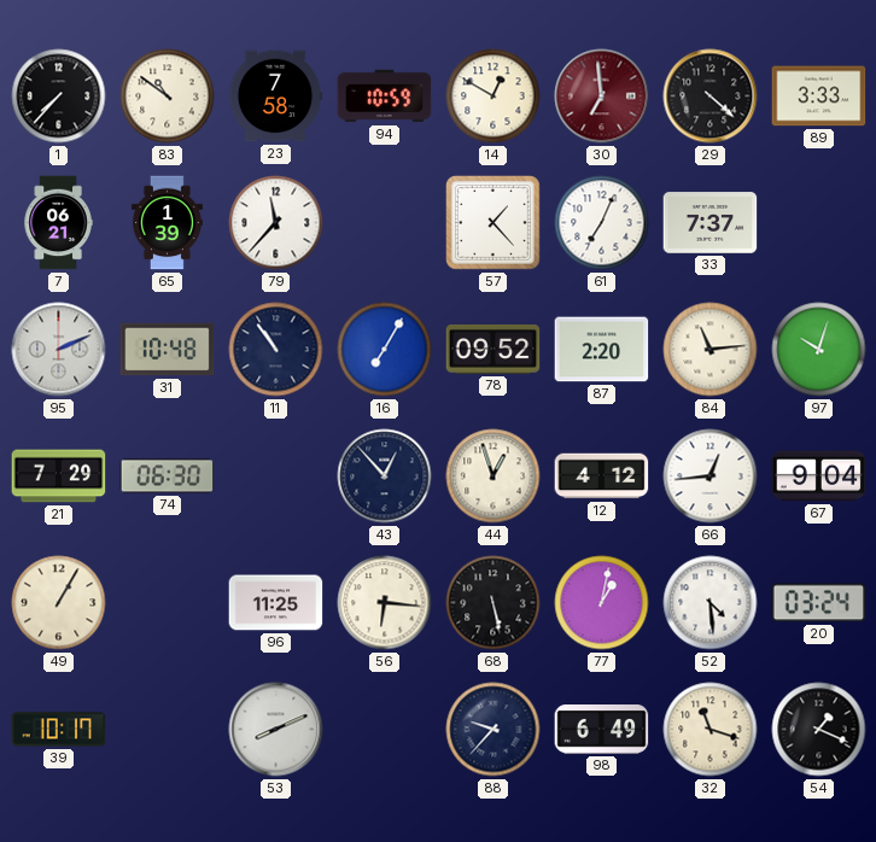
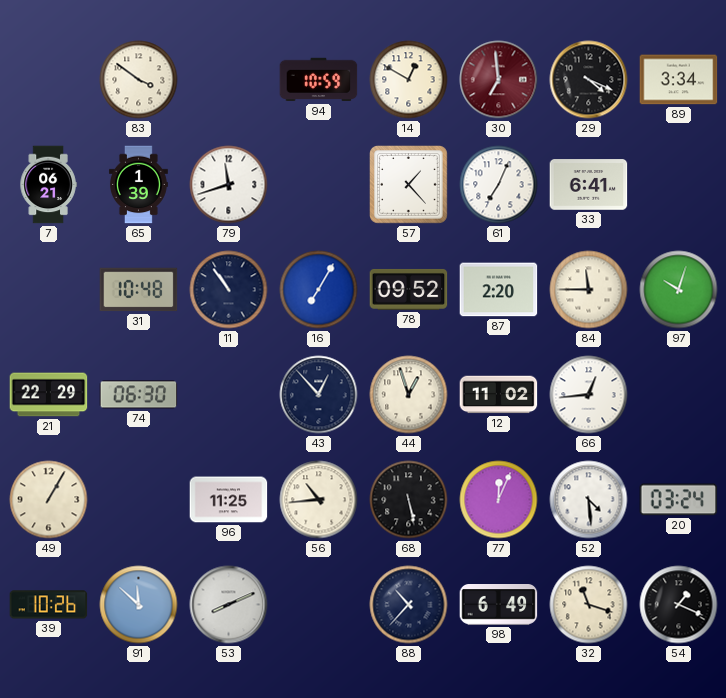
1: 7:37 -> none (59, 97)
83: 10:51 -> 3:51 (139, 80)
23: 7:58 -> none (275, 97)
29: 4:22 -> 4:19 (589, 80)
89: 3:33 -> 3:34 (679, 80)
79: 11:37 -> 11:42 (229, 185)
33: 7:37 -> 6:41 (589, 185)
95: 2:11 -> none (59, 350)
84: 11:14 -> 11:45 (589, 290)
21: 7:29 -> 22:29 (49, 395)
12: 4:12 -> 11:02 (499, 395)
67: 9:04 -> none (819, 476)
56: 6:16 -> 10:44 (319, 500)
77: 1:02 -> 12:04 (499, 500)
39: 10:17 -> 10:26 (49, 605)
91: none -> 11:52 (139, 605)
88: 9:37 -> 10:37 (409, 605)
